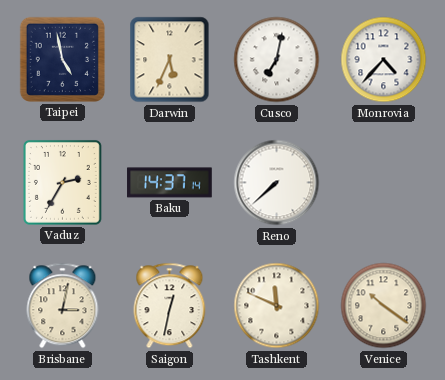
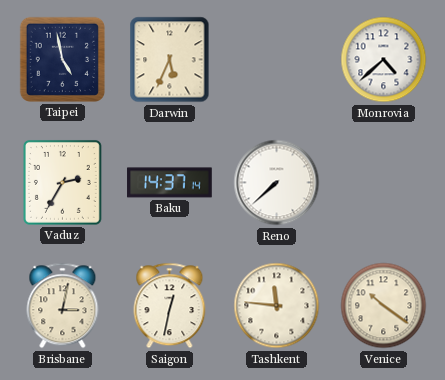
Cusco: 7:02 -> none (277, 60)
Monrovia: 4:37 -> 4:38 (384, 60)
Tashkent: 11:49 -> 11:46 (277, 306)
